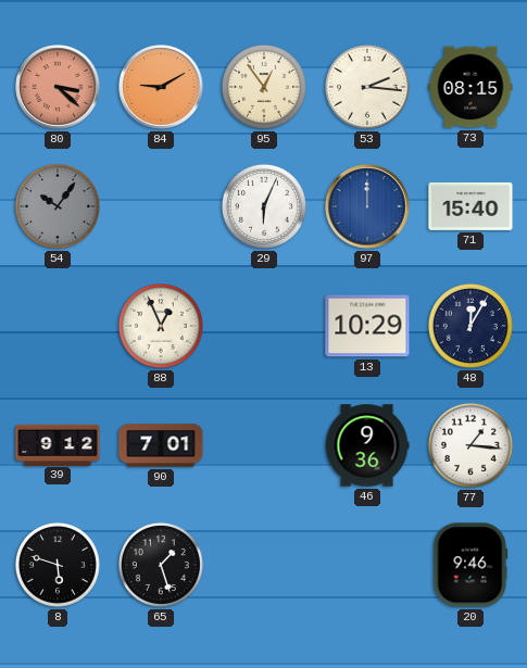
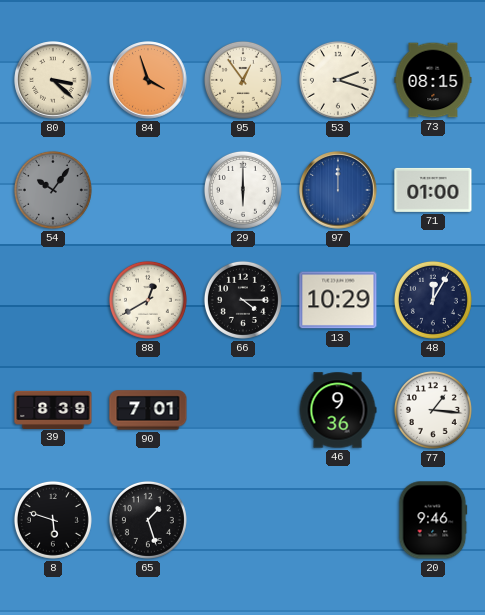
80 dial: salmon -> cream (53, 80)
84: 9:10 -> 3:57 (148, 80)
53: 2:16 -> 2:18 (338, 80)
29: 6:04 -> 6:00 (243, 190)
71: 15:40 -> 01:00 (433, 190)
88: 12:56 -> 12:40 (148, 300)
66: none -> 4:15 (243, 300)
39: 9:12 -> 8:39 (53, 409)
